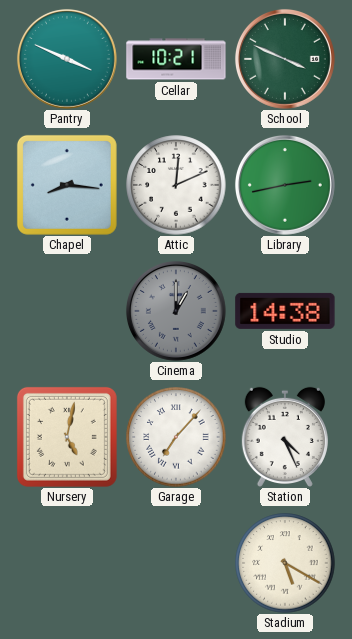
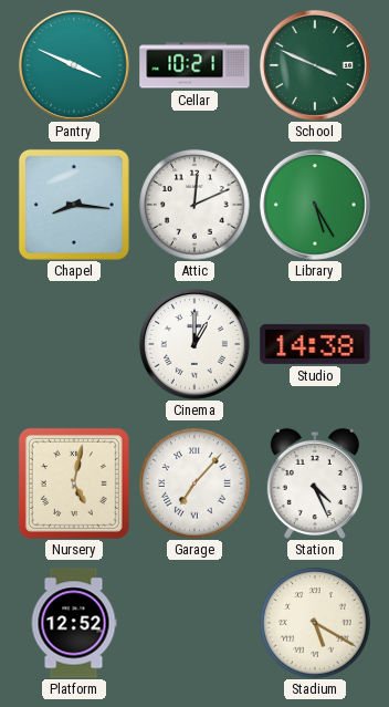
Library: 2:43 -> 5:25 (315, 205)
Cinema dial: grey -> white (195, 344)
Platform: none -> 12:52 (74, 623)
